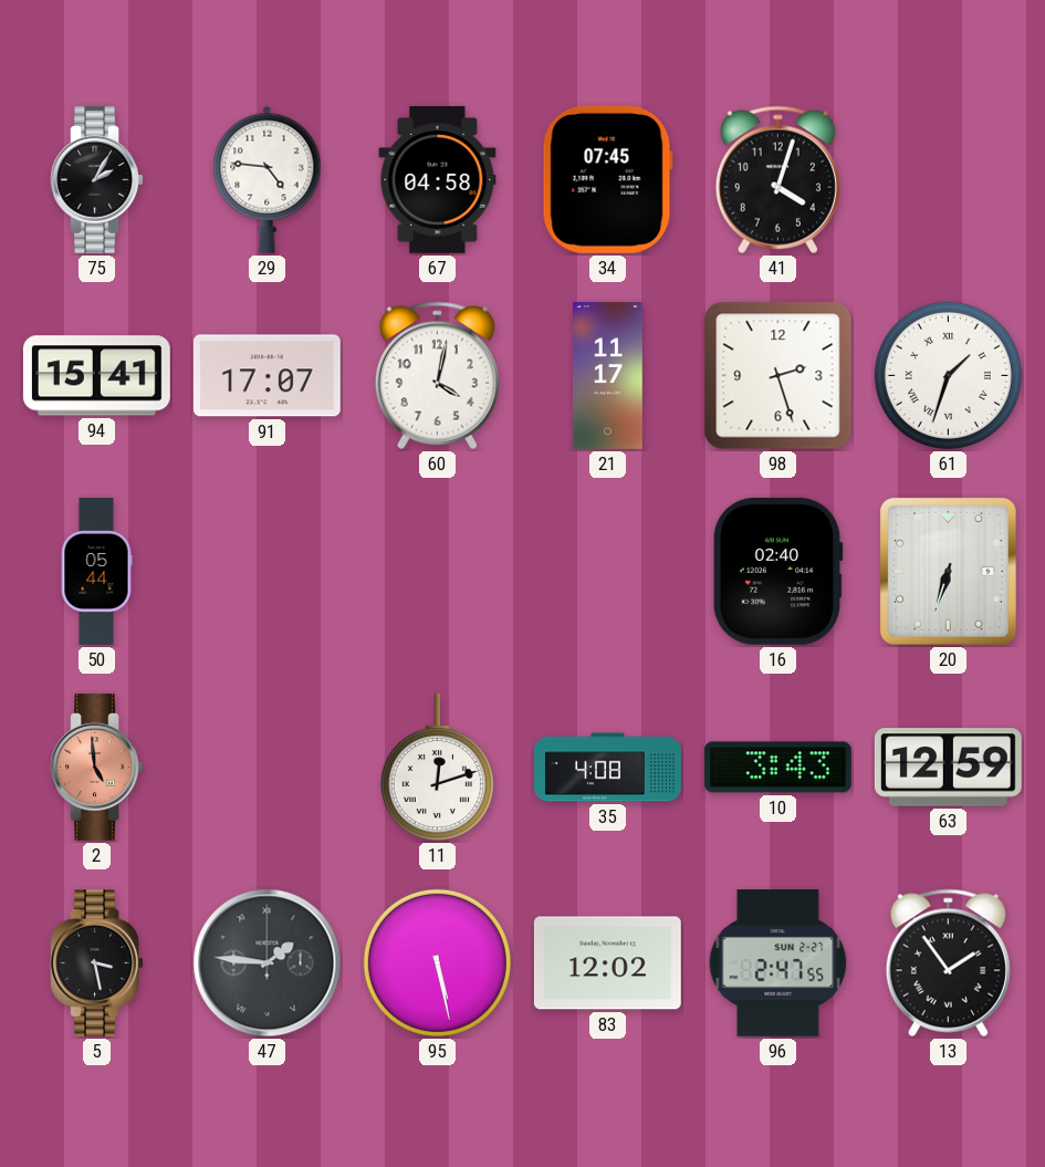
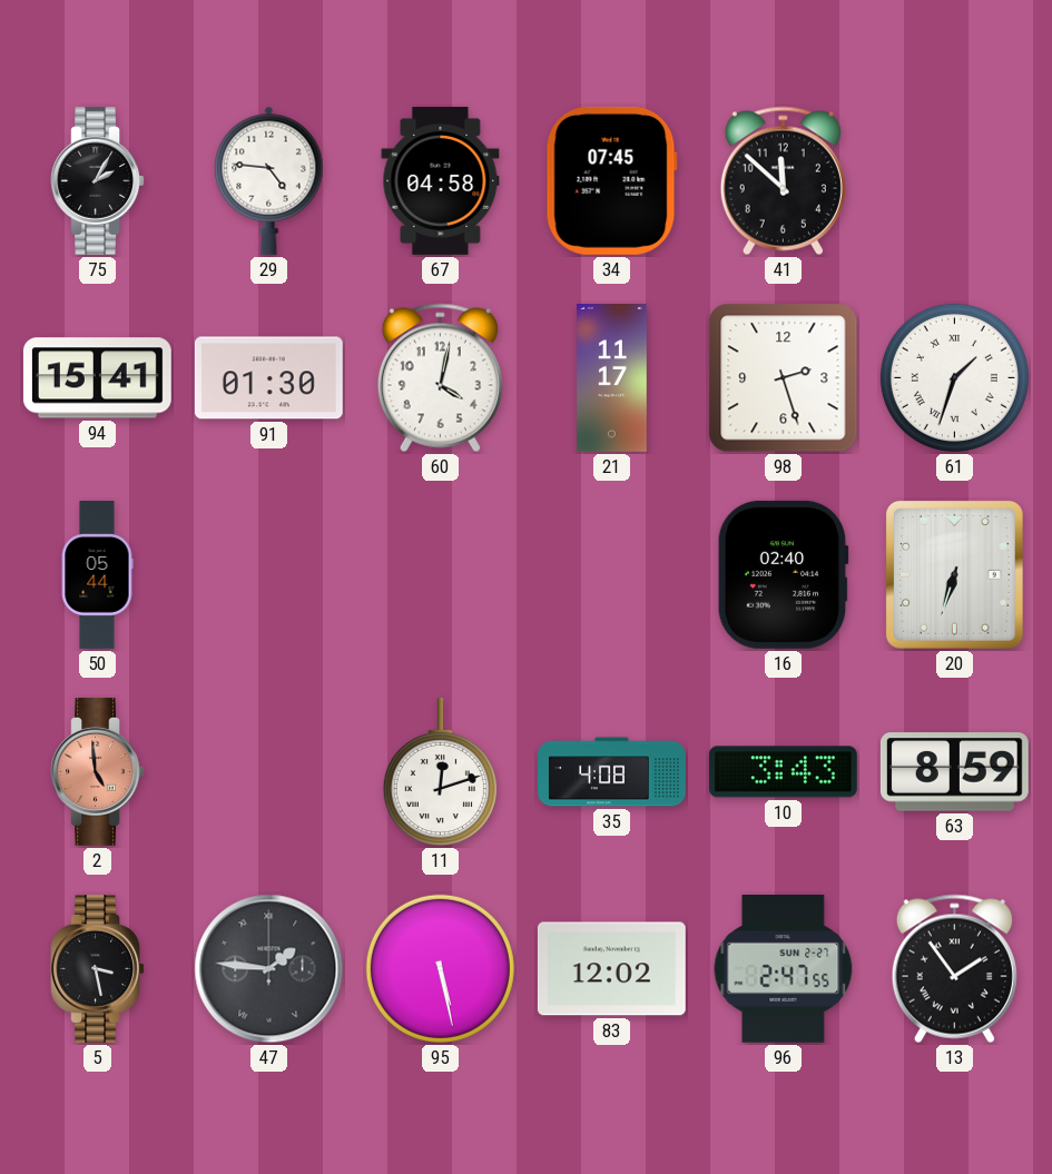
41: 4:03 -> 11:52 (783, 181)
91: 17:07 -> 01:30 (268, 378)
63: 12:59 -> 8:59 (954, 772)
